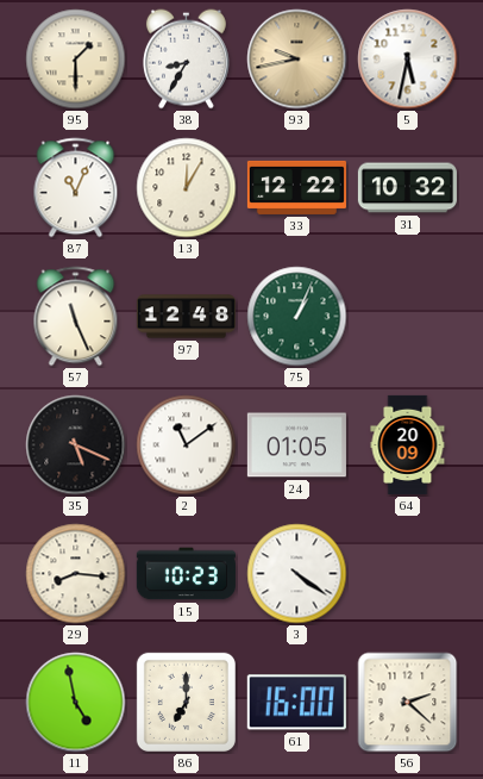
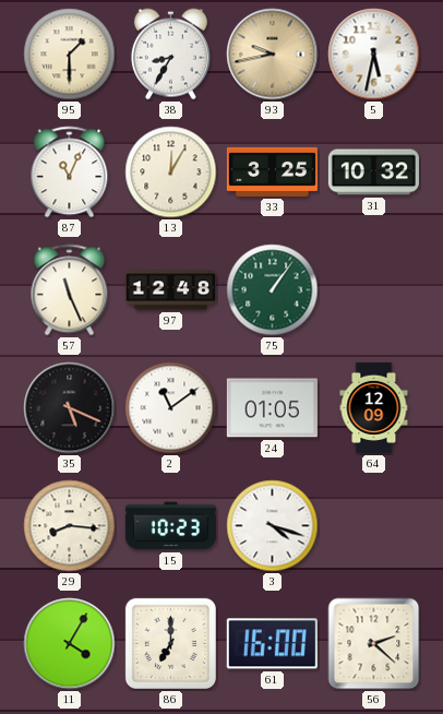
33: 12:22 -> 3:25 (272, 171)
75: 1:04 -> 1:06 (273, 290)
64: 20:09 -> 12:09 (374, 407)
3: 4:21 -> 4:18 (273, 526)
11: 4:58 -> 4:05 (70, 644)
